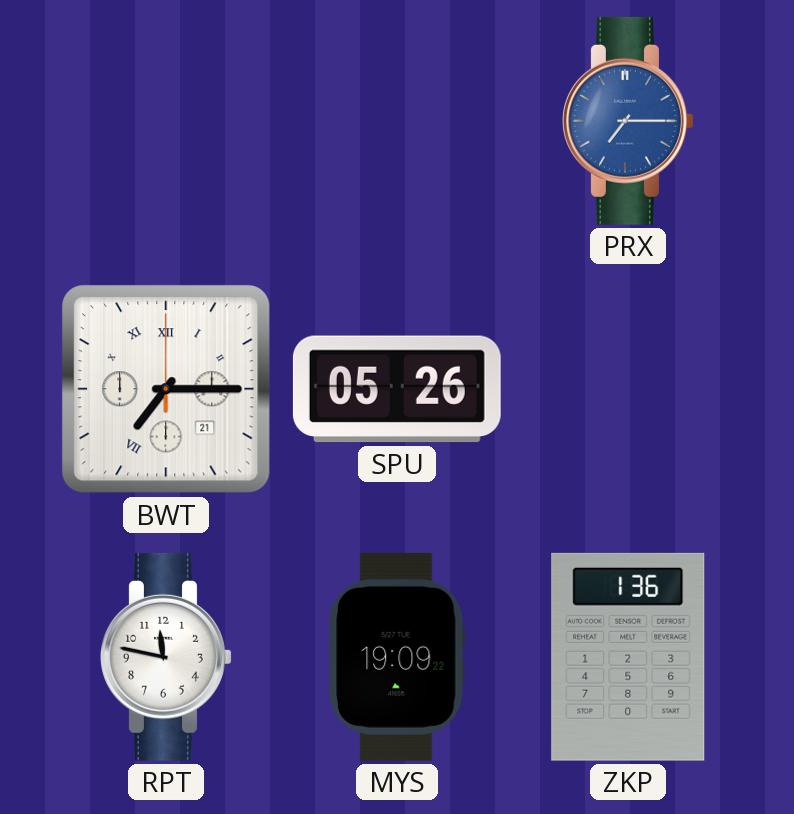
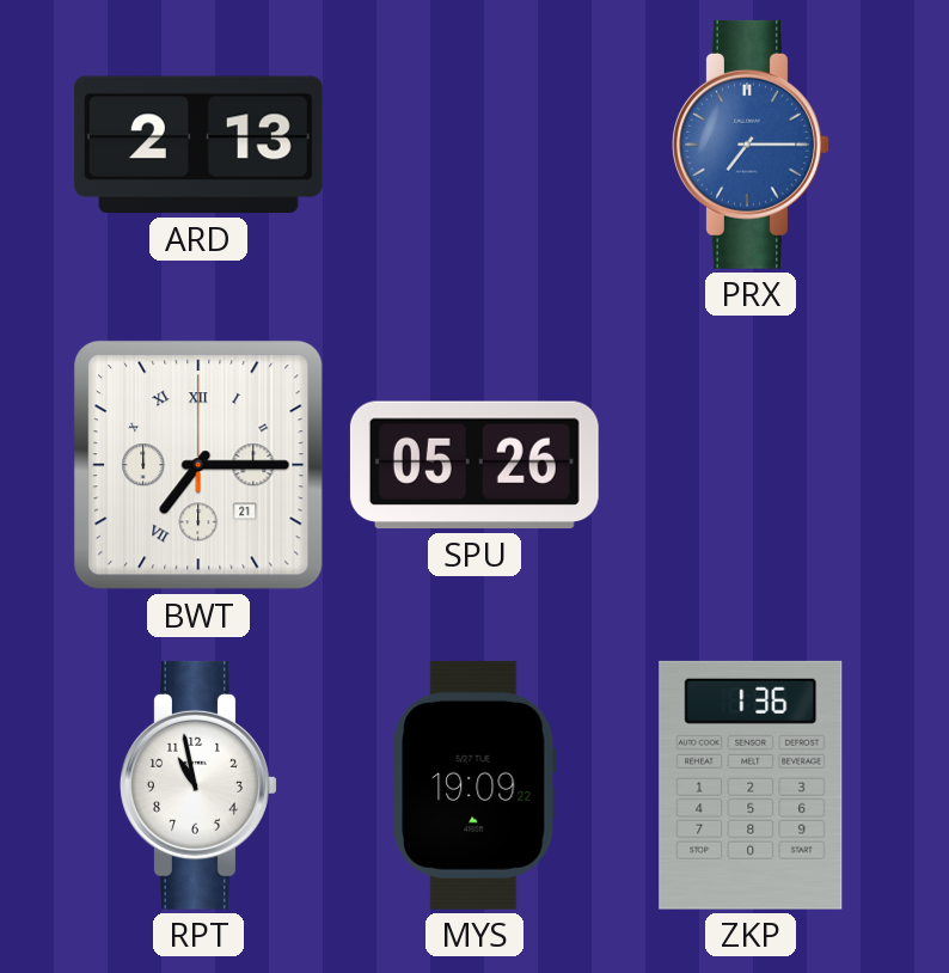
ARD: none -> 2:13 (198, 145)
RPT: 11:47 -> 10:58 (198, 785)
